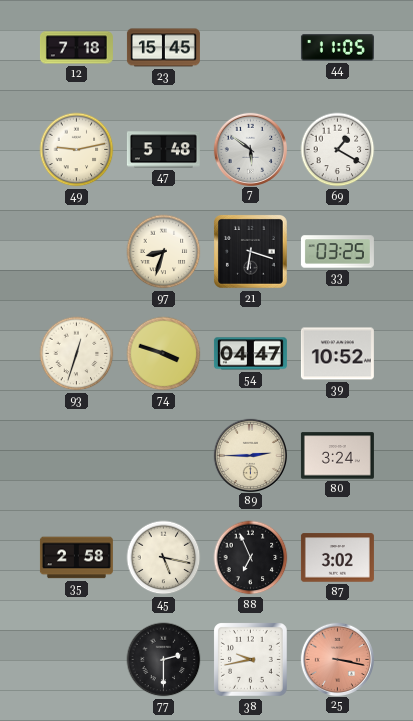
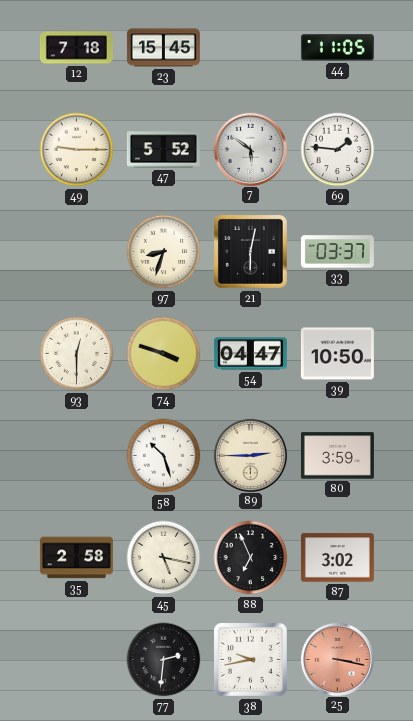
49: 9:13 -> 9:15 (77, 150)
47: 5:48 -> 5:52 (163, 150)
69: 1:20 -> 1:46 (338, 150)
21: 6:18 -> 6:02 (250, 251)
33: 03:25 -> 03:37 (337, 252)
93: 12:33 -> 12:30 (77, 354)
39: 10:52 -> 10:50 (337, 354)
58: none -> 10:27 (164, 456)
80: 3:24 -> 3:59 (337, 456)
77: 2:30 -> 2:31 (164, 660)
